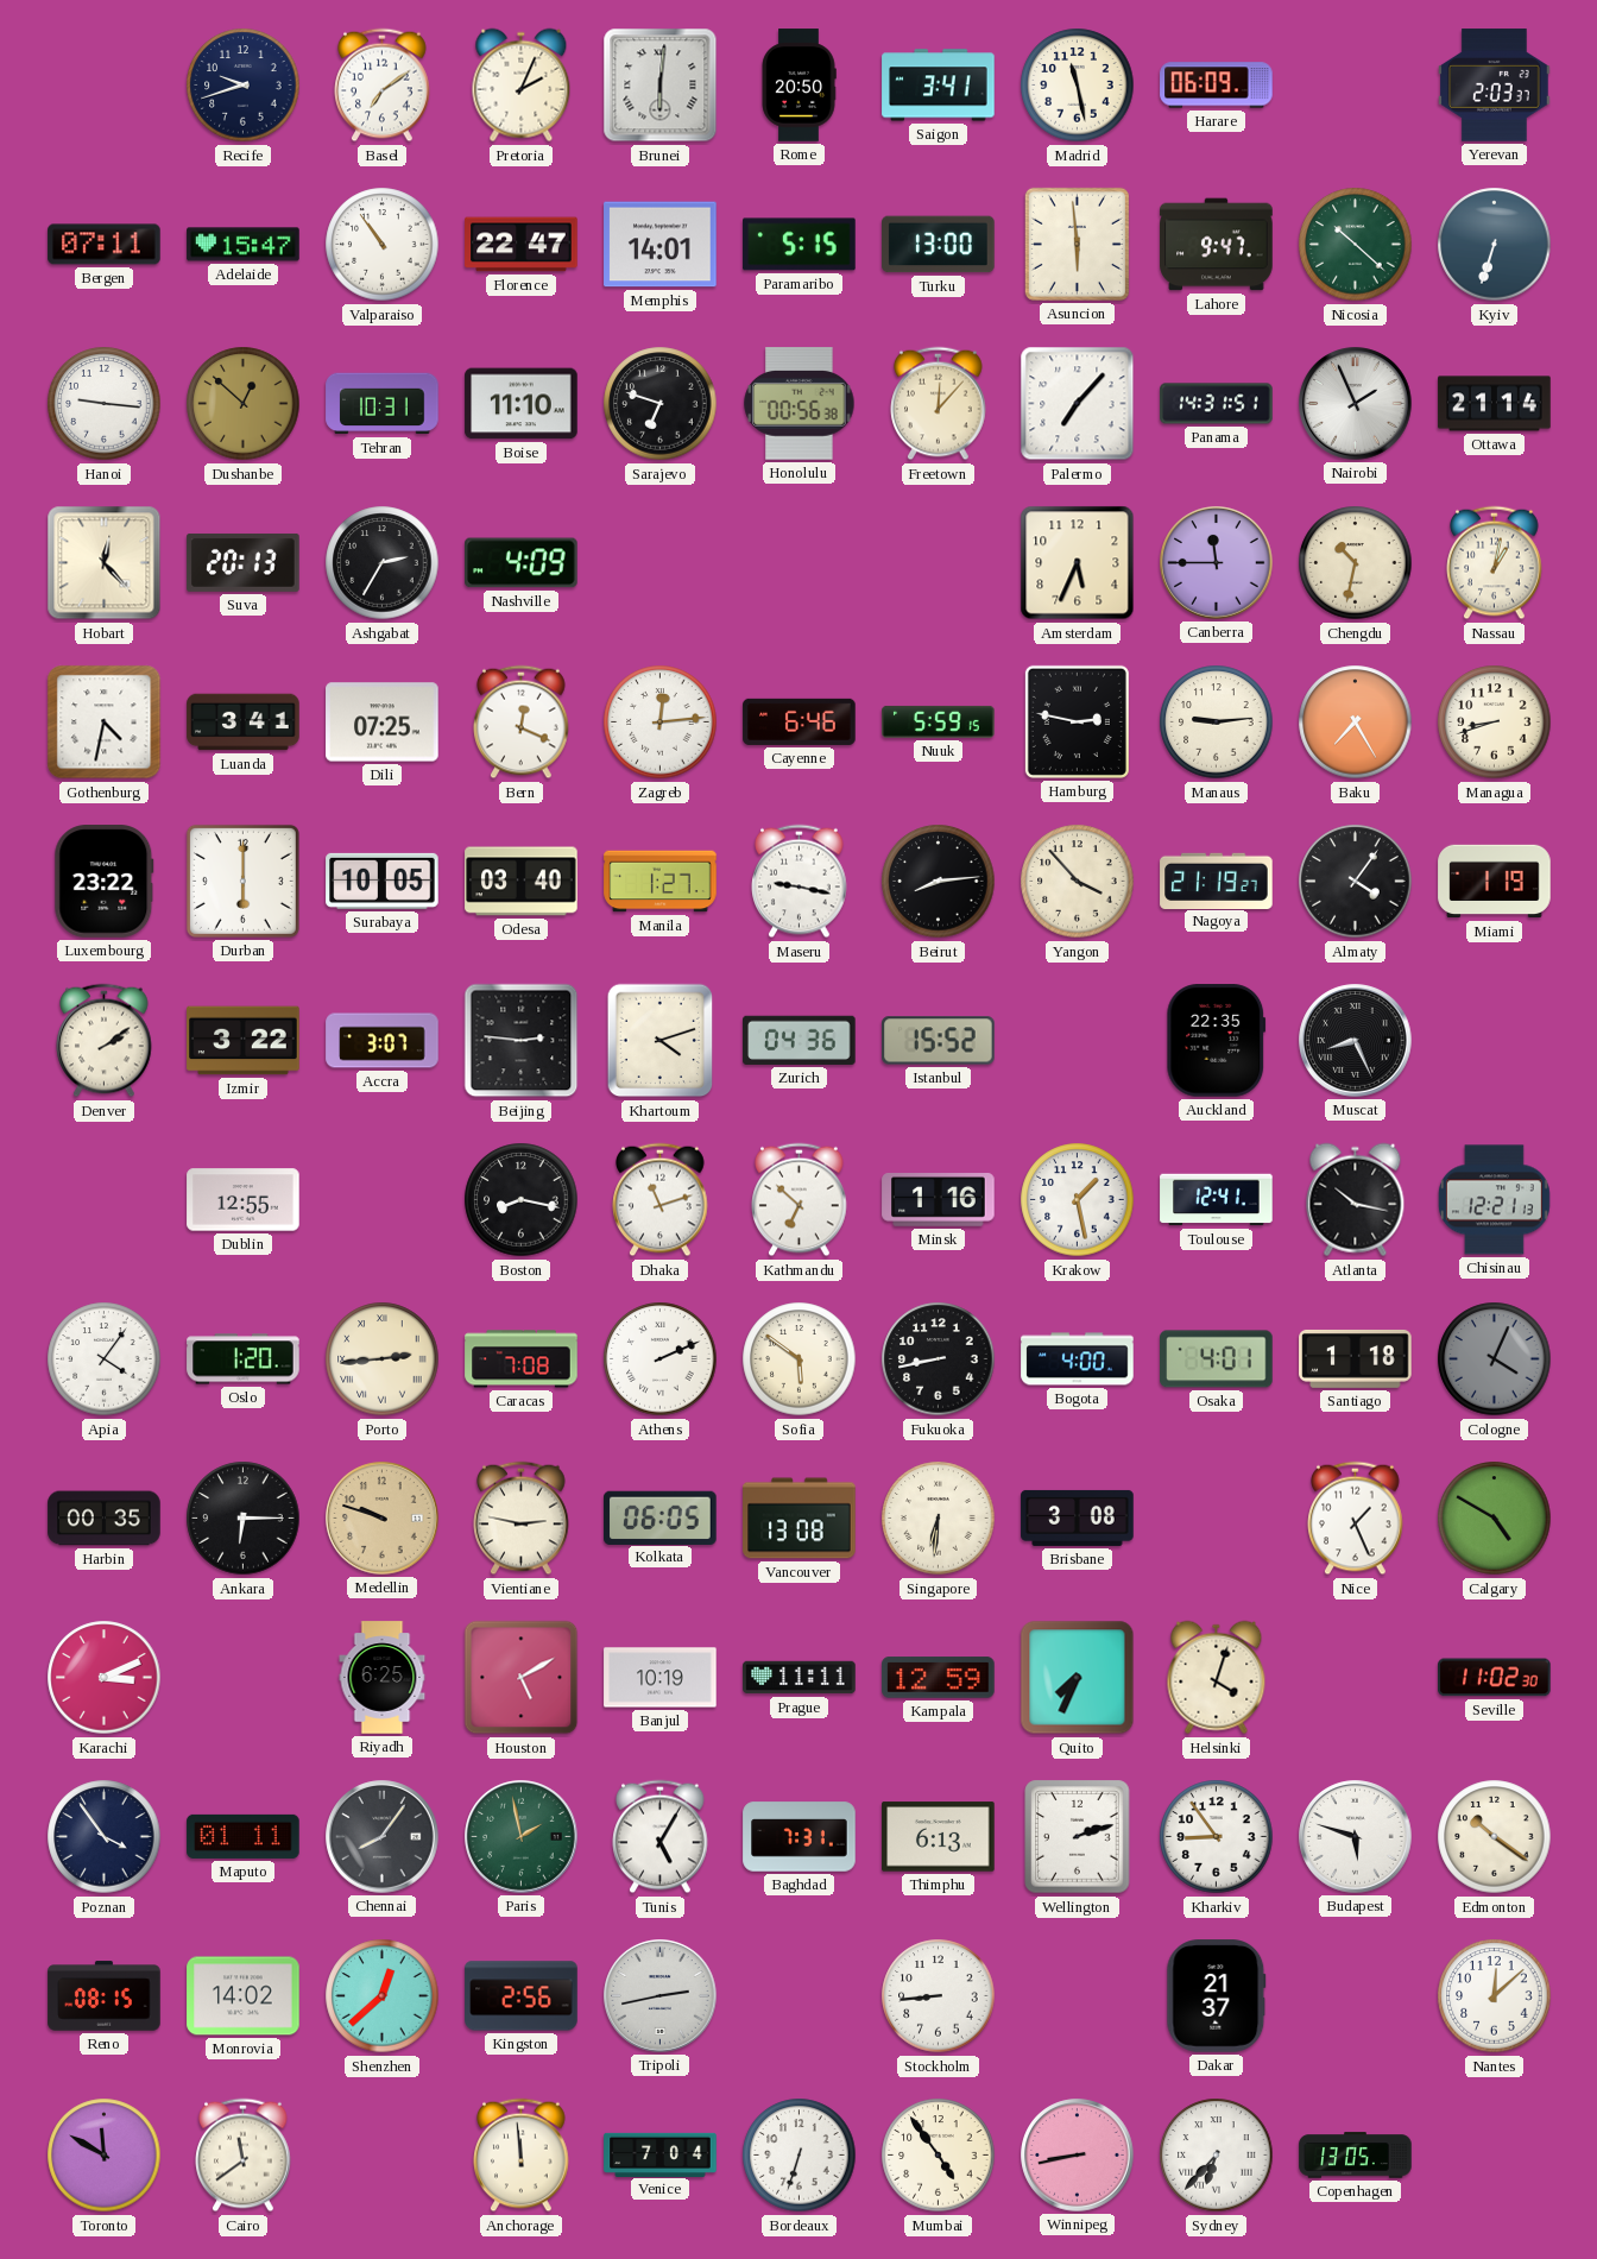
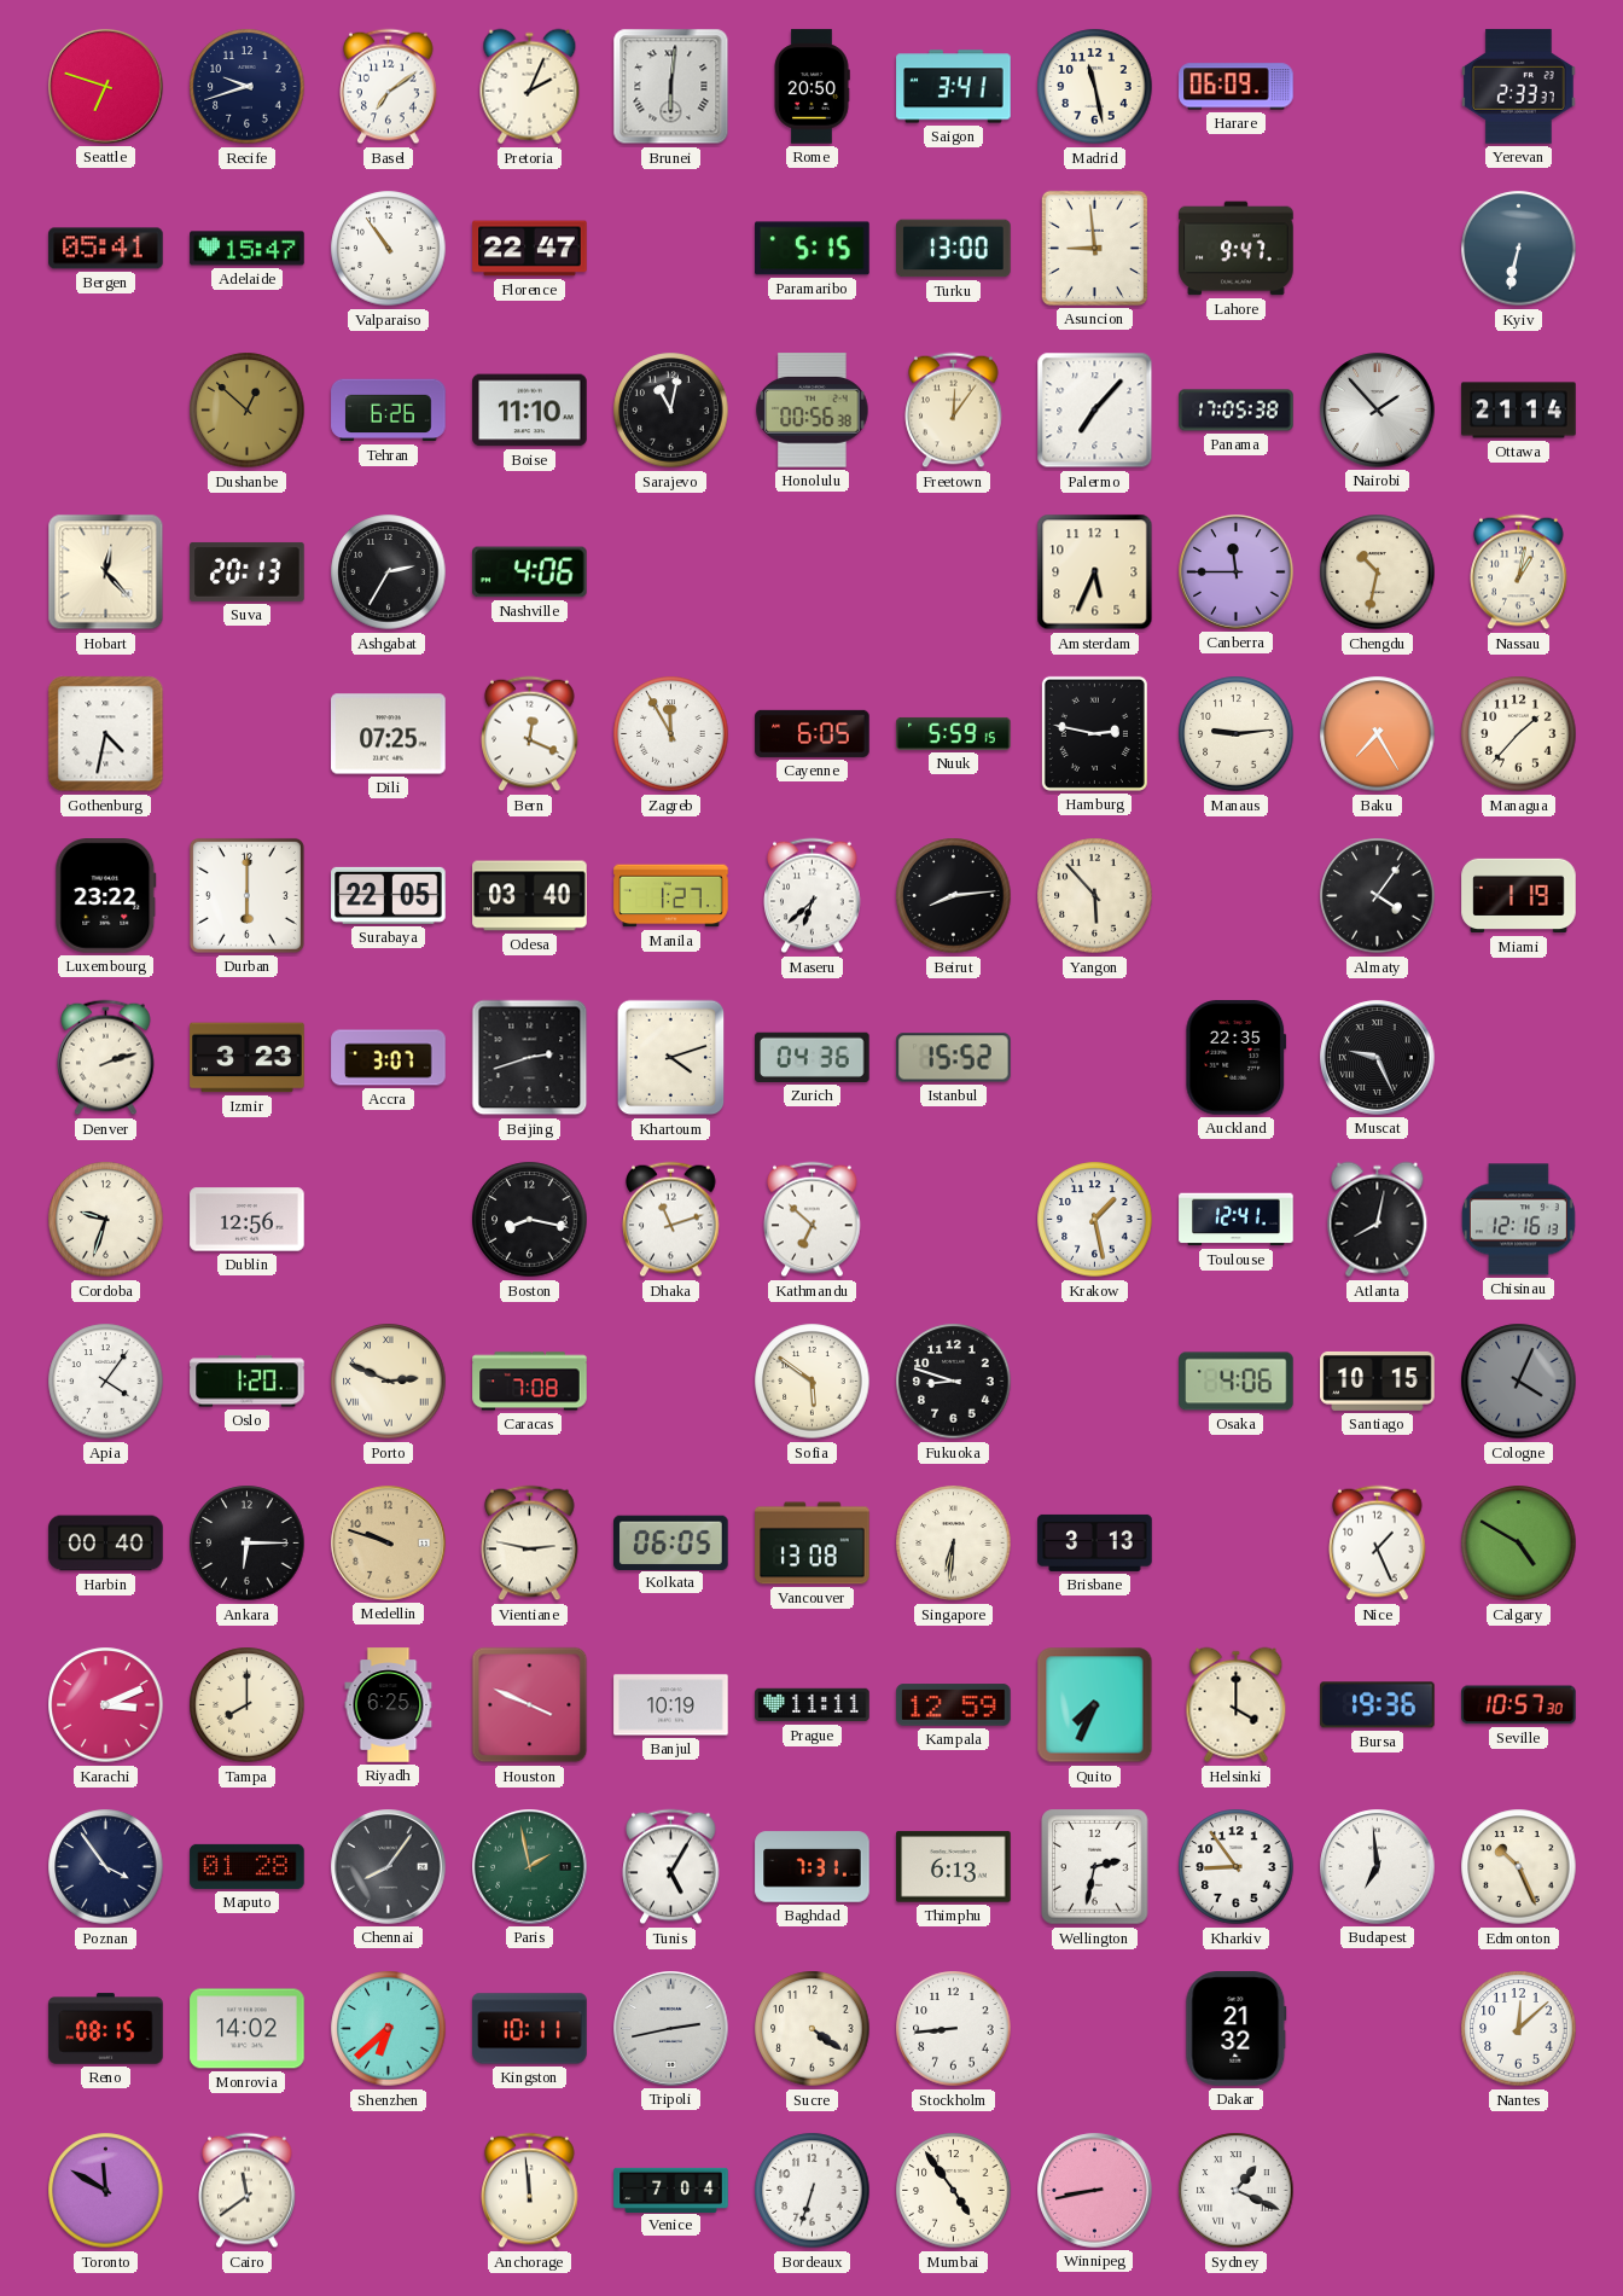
Seattle: none -> 6:48 (106, 87)
Yerevan: 2:03 -> 2:33 (1519, 87)
Bergen: 07:11 -> 05:41 (106, 249)
Memphis: 14:01 -> none (661, 245)
Asuncion: 5:59 -> 8:59 (1094, 248)
Nicosia: 10:22 -> none (1356, 245)
Kyiv: 6:33 -> 6:32 (1519, 249)
Hanoi: 9:16 -> none (105, 404)
Tehran: 10:31 -> 6:26 (389, 411)
Sarajevo: 6:48 -> 11:02 (671, 411)
Freetown: 12:07 -> 12:06 (954, 411)
Panama: 14:31 -> 17:05 (1237, 411)
Nairobi: 1:56 -> 1:53 (1378, 411)
Nashville: 4:09 -> 4:06 (530, 572)
Luanda: 3:41 -> none (244, 722)
Zagreb: 12:14 -> 11:55 (671, 734)
Cayenne: 6:46 -> 6:05 (813, 733)
Managua: 8:42 -> 1:37 (1519, 734)
Surabaya: 10:05 -> 22:05 (389, 895)
Maseru: 9:17 -> 6:38 (813, 896)
Yangon: 3:53 -> 5:53 (1095, 896)
Nagoya: 21:19 -> none (1217, 881)
Denver: 2:09 -> 2:12 (106, 1058)
Izmir: 3:22 -> 3:23 (248, 1058)
Beijing: 2:46 -> 2:42 (530, 1058)
Muscat: 8:26 -> 9:26 (1378, 1058)
Cordoba: none -> 9:33 (106, 1220)
Dublin: 12:55 -> 12:56 (248, 1220)
Minsk: 1:16 -> none (939, 1200)
Atlanta: 10:17 -> 8:02 (1378, 1220)
Chisinau: 12:21 -> 12:16 (1518, 1220)
Porto: 2:44 -> 2:49 (389, 1382)
Athens: 2:11 -> none (661, 1359)
Fukuoka: 8:43 -> 8:48 (954, 1382)
Bogota: 4:00 -> none (1078, 1359)
Osaka: 4:01 -> 4:06 (1237, 1382)
Santiago: 1:18 -> 10:15 (1378, 1380)
Harbin: 00:35 -> 00:40 (106, 1544)
Brisbane: 3:08 -> 3:13 (1095, 1542)
Tampa: none -> 8:00 (248, 1705)
Houston: 5:10 -> 3:49 (530, 1705)
Helsinki: 4:03 -> 4:00 (1237, 1705)
Bursa: none -> 19:36 (1378, 1705)
Seville: 11:02 -> 10:57 (1519, 1705)
Maputo: 01:11 -> 01:28 (248, 1866)
Wellington: 2:12 -> 2:32 (1095, 1867)
Budapest: 5:48 -> 6:59 (1378, 1867)
Edmonton: 10:21 -> 10:26 (1519, 1867)
Shenzhen: 12:38 -> 6:38 (389, 2029)
Kingston: 2:56 -> 10:11 (530, 2029)
Sucre: none -> 4:21 (813, 2029)
Dakar: 21:37 -> 21:32 (1237, 2029)
Sydney: 6:37 -> 1:19 (1237, 2191)
Copenhagen: 13:05 -> none (1356, 2156)
